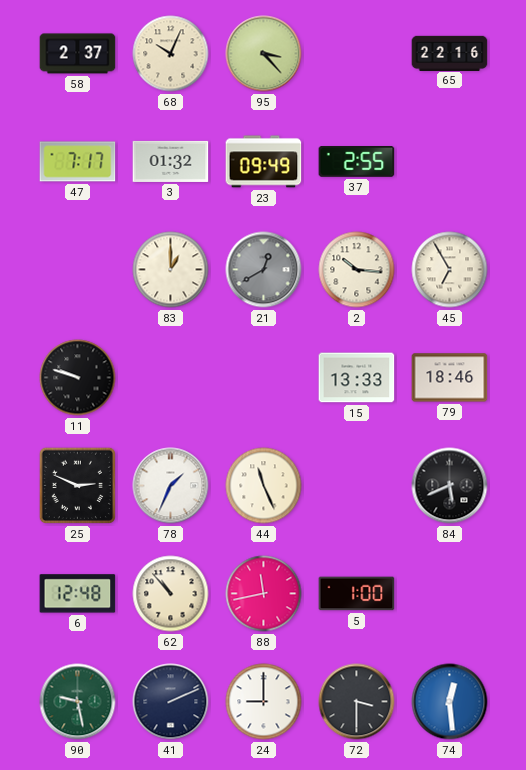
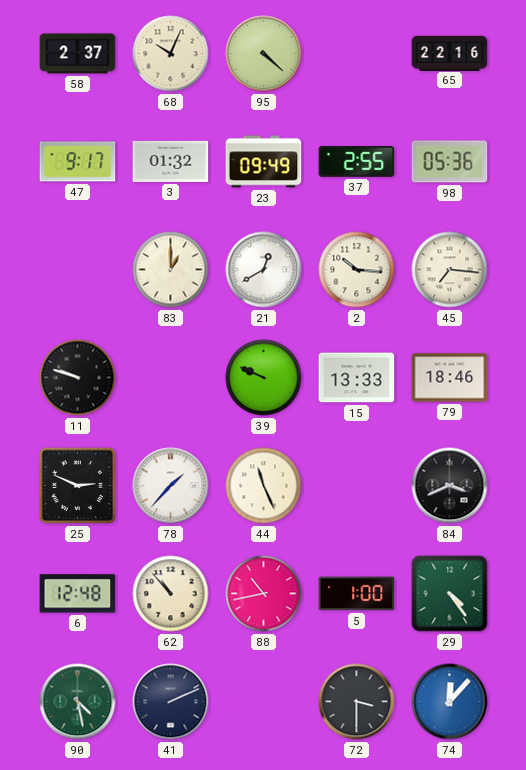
95: 3:23 -> 4:22 (264, 54)
47: 7:17 -> 9:17 (78, 162)
98: none -> 05:36 (450, 162)
21 dial: grey -> white (264, 270)
45: 6:55 -> 7:16 (450, 270)
39: none -> 9:49 (264, 378)
78: 1:34 -> 1:37 (171, 486)
84: 5:41 -> 3:41 (450, 486)
88: 11:43 -> 10:43 (264, 594)
29: none -> 4:24 (450, 594)
90: 9:28 -> 4:28 (78, 702)
24: 9:00 -> none (264, 702)
74: 12:29 -> 12:07 (450, 702)
